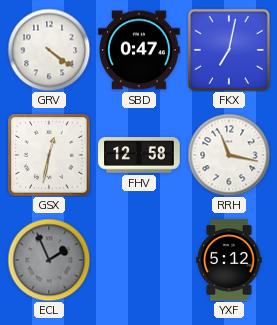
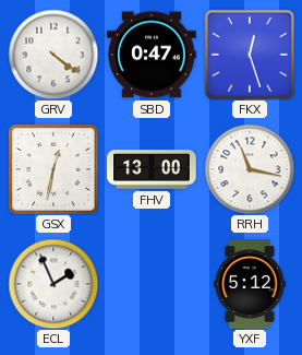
FKX: 7:02 -> 12:27 (250, 55)
FHV: 12:58 -> 13:00 (152, 169)
ECL dial: grey -> white (53, 284)
